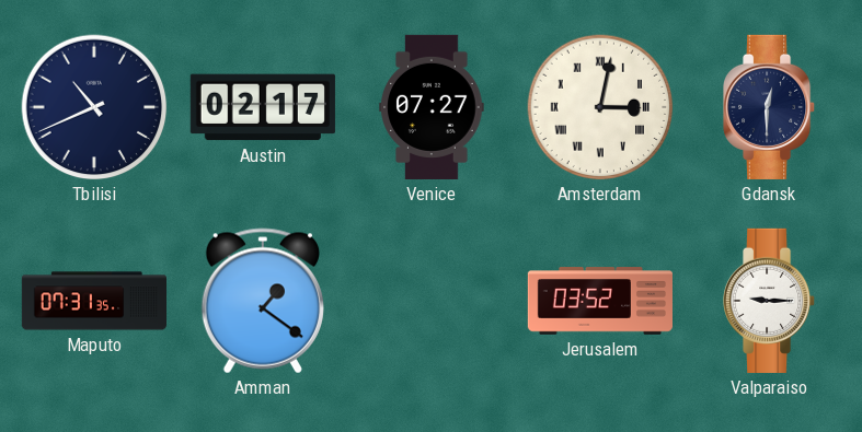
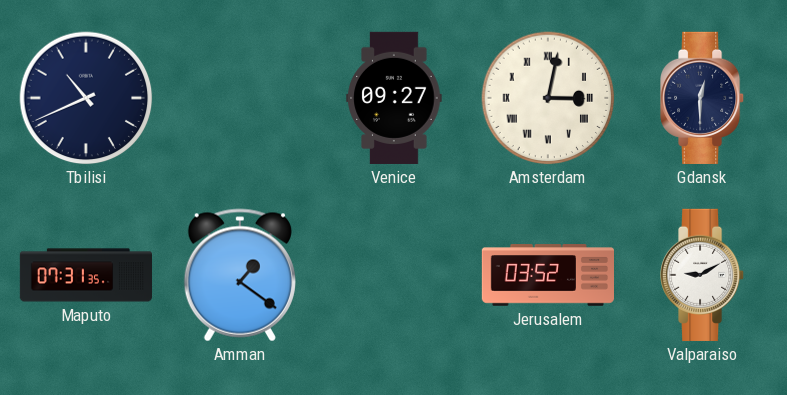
Austin: 02:17 -> none (263, 107)
Venice: 07:27 -> 09:27 (394, 98)
Valparaiso: 9:15 -> 9:10 (703, 275)
